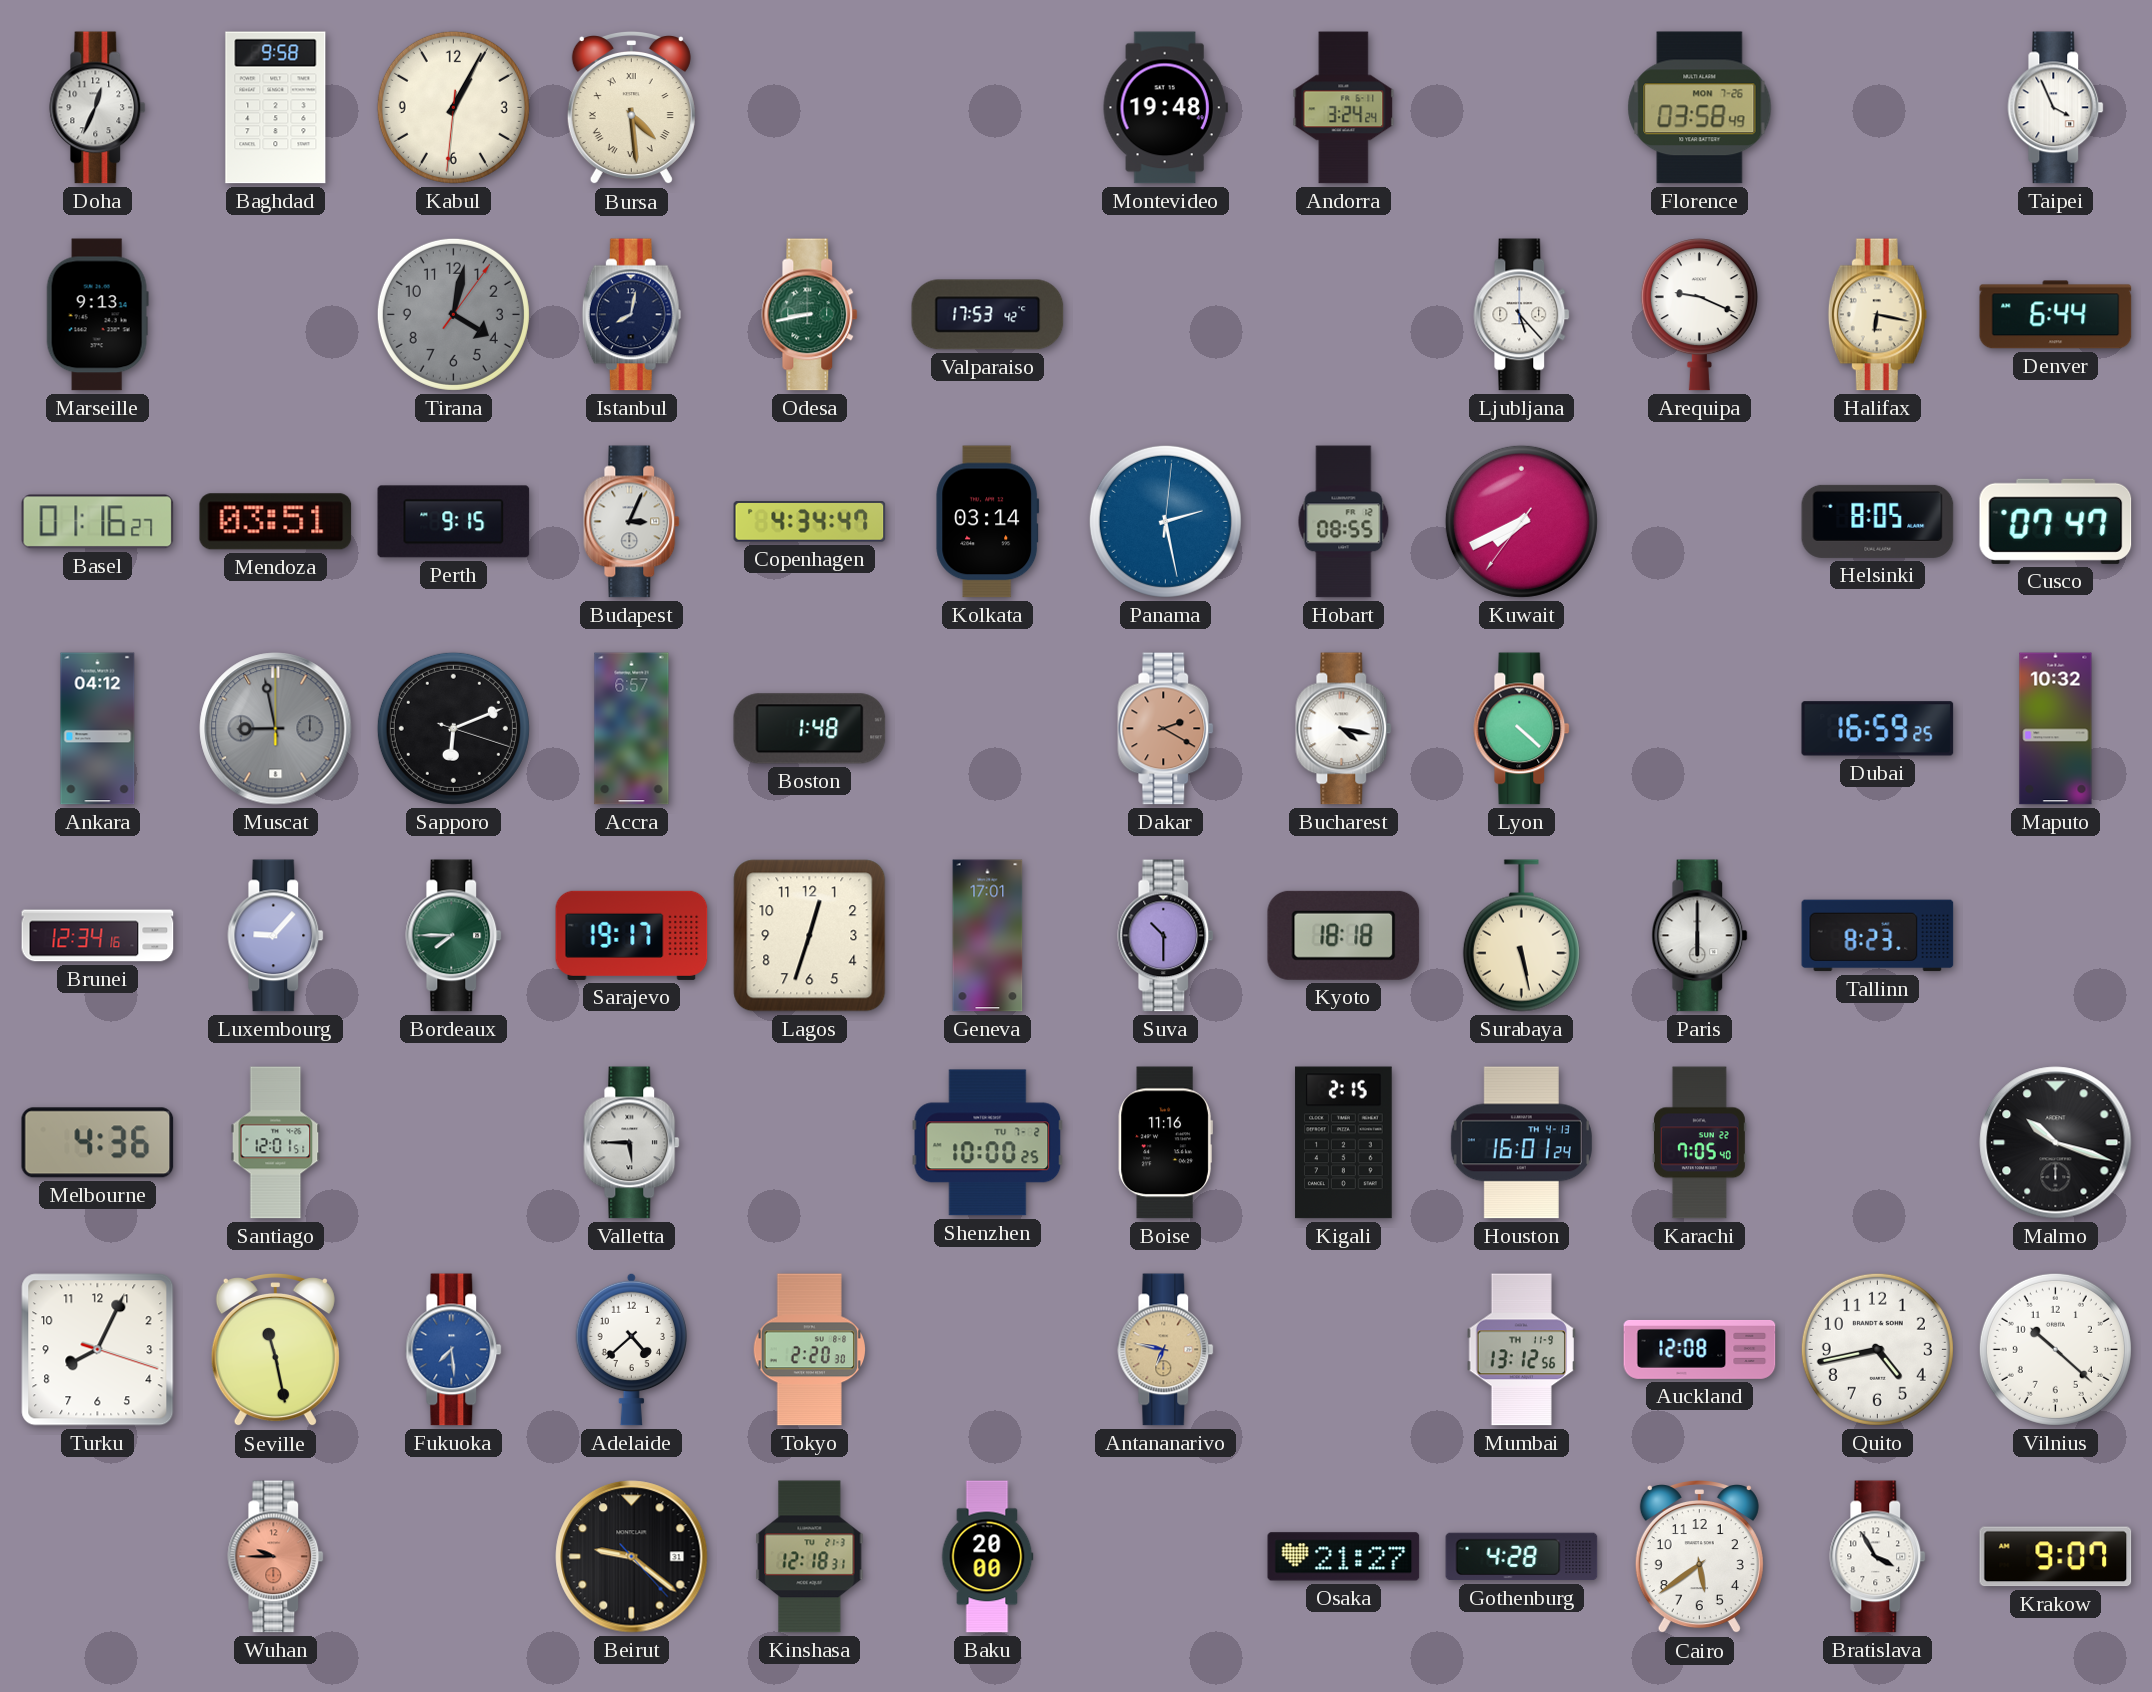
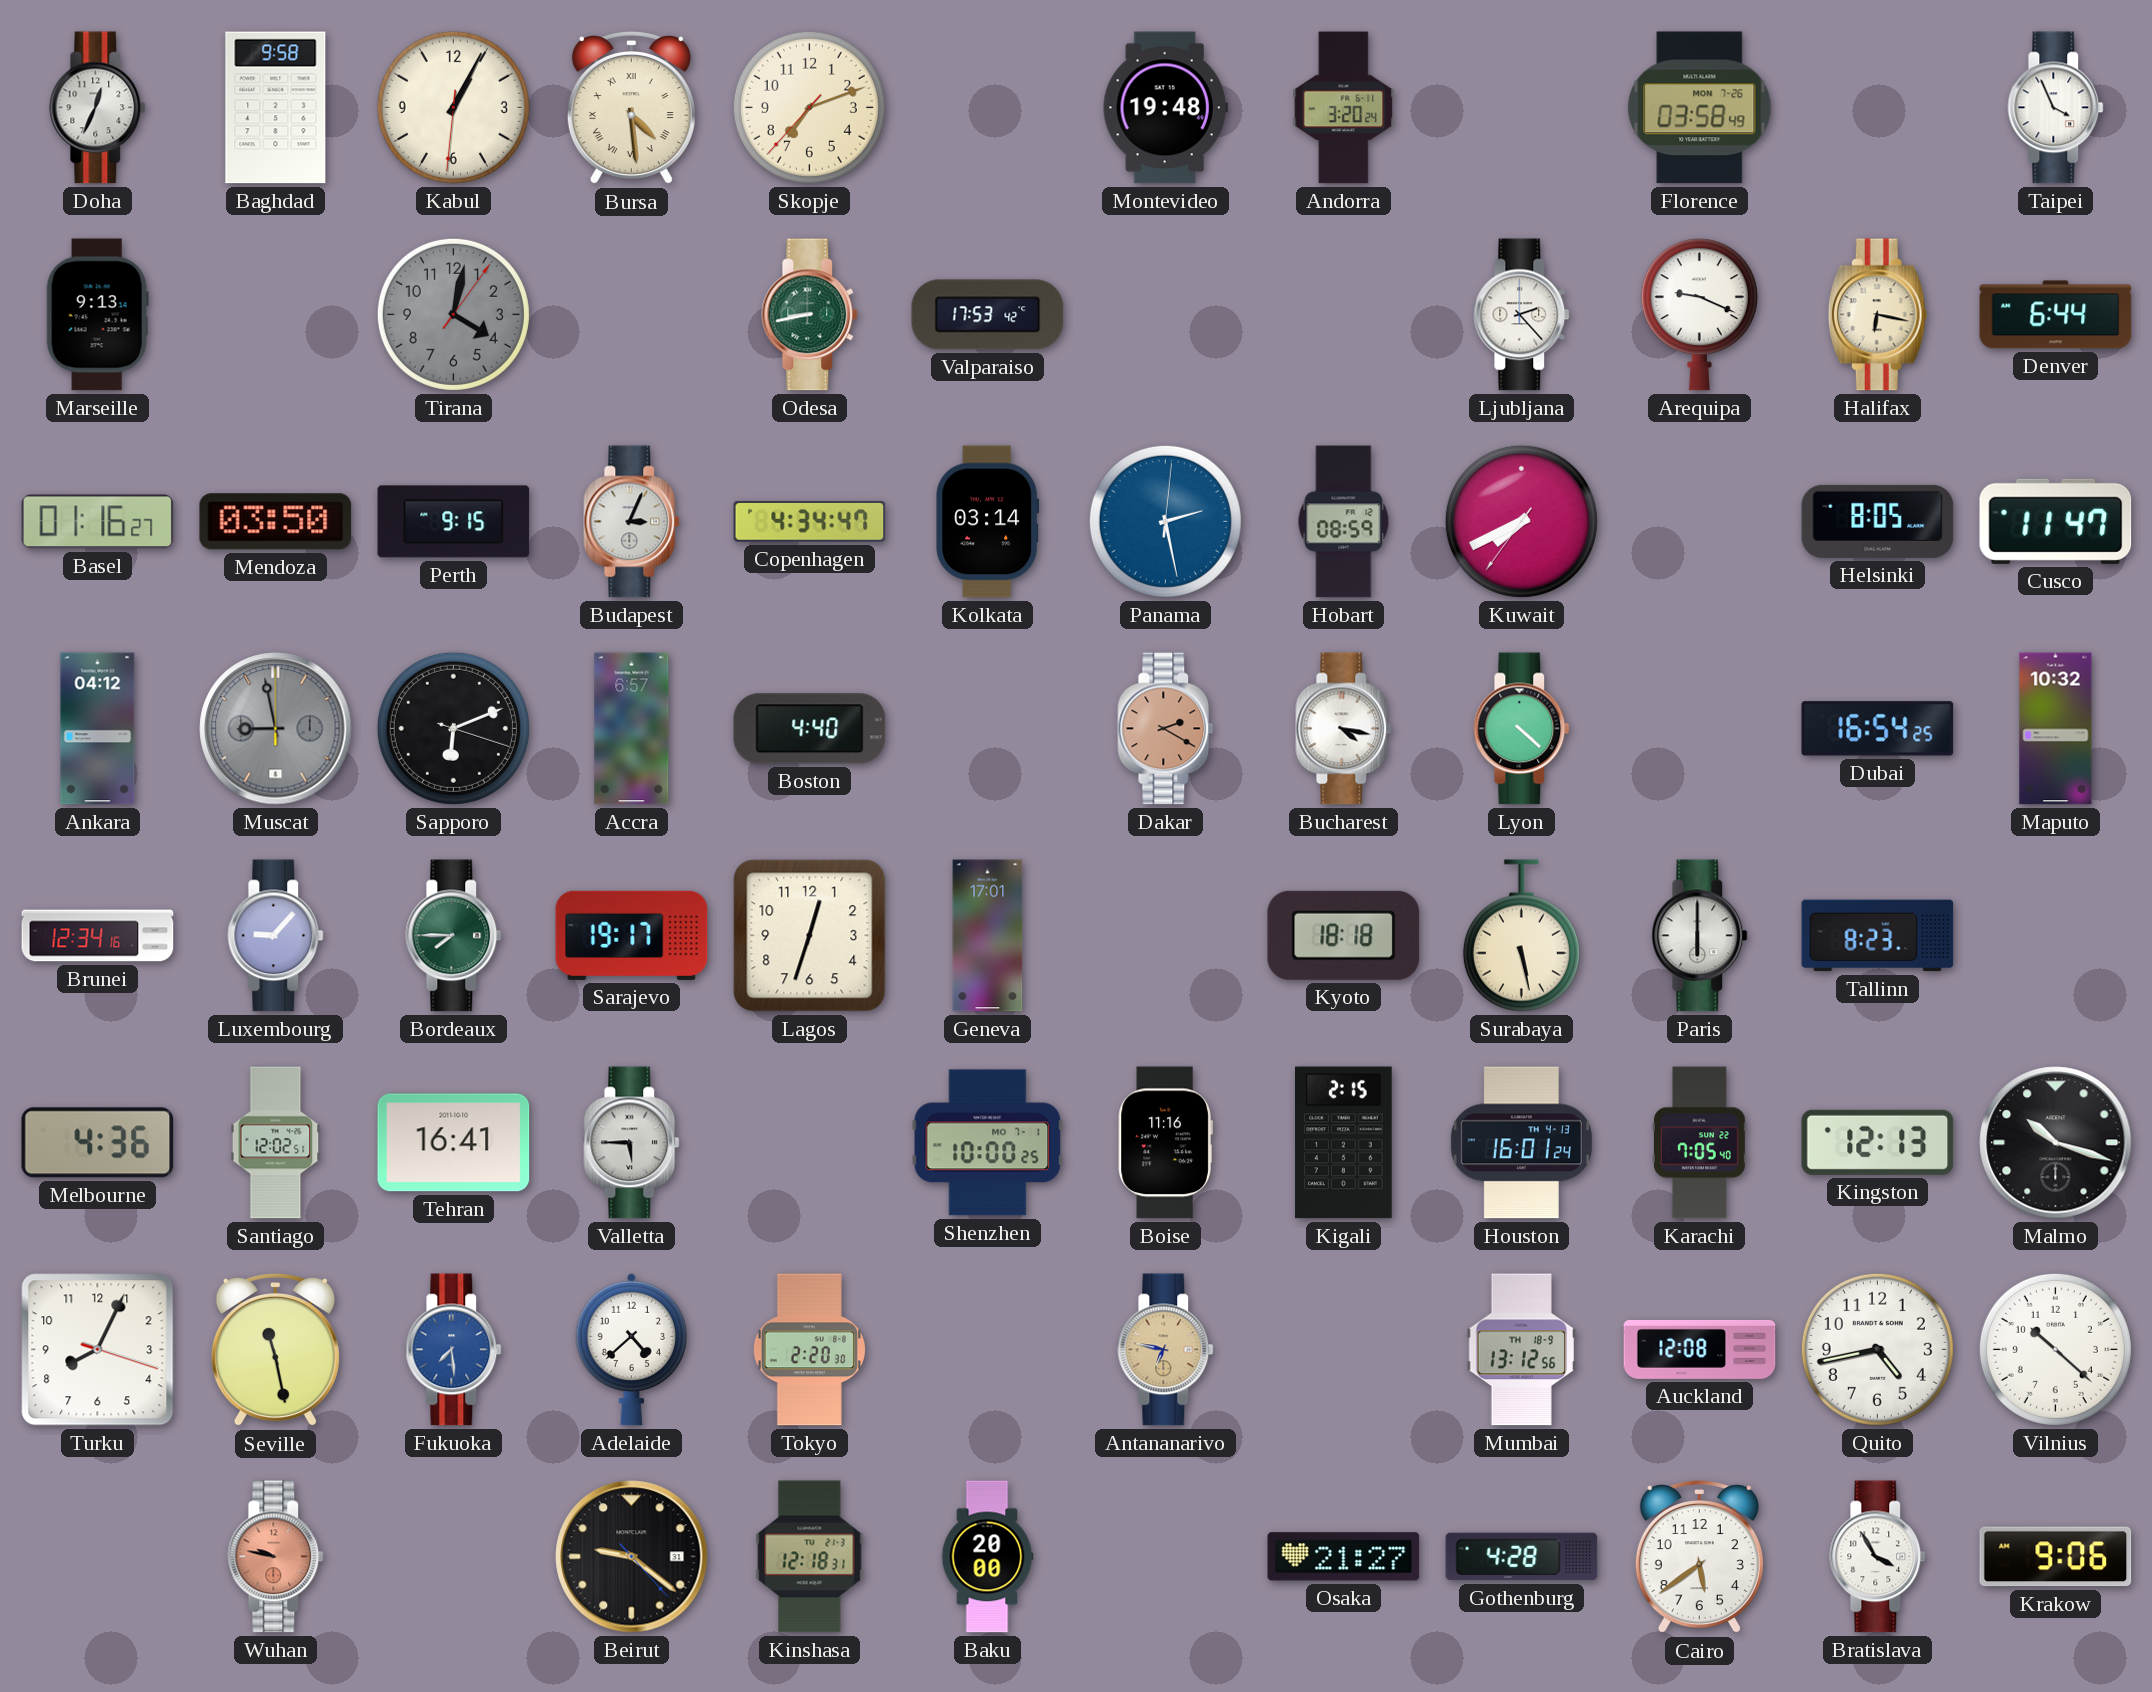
Skopje: none -> 7:11 (809, 107)
Andorra: 3:24 -> 3:20 (1344, 108)
Istanbul: 8:02 -> none (631, 315)
Ljubljana: 5:23 -> 2:23 (1522, 315)
Mendoza: 03:51 -> 03:50 (276, 522)
Hobart: 08:55 -> 08:59 (1344, 522)
Cusco: 07:47 -> 11:47 (2056, 521)
Boston: 1:48 -> 4:40 (810, 729)
Dubai: 16:59 -> 16:54 (1878, 729)
Suva: 10:30 -> none (1166, 936)
Santiago: 12:01 -> 12:02 (276, 1143)
Tehran: none -> 16:41 (454, 1143)
Shenzhen date: TU 7-2 -> MO 7-1 (988, 1143)
Kingston: none -> 12:13 (1878, 1142)
Mumbai date: TH 11-9 -> TH 18-9 (1522, 1350)
Wuhan: 9:45 -> 9:47 (276, 1557)
Krakow: 9:07 -> 9:06 (2056, 1557)
